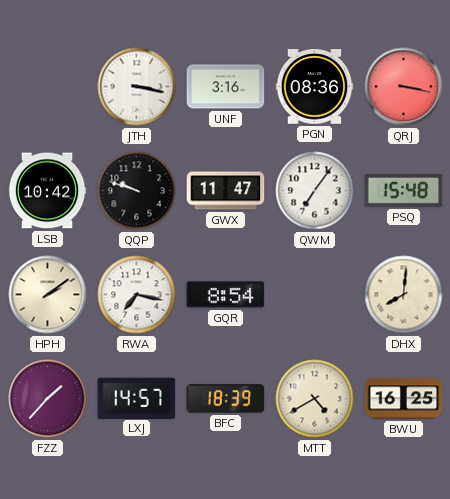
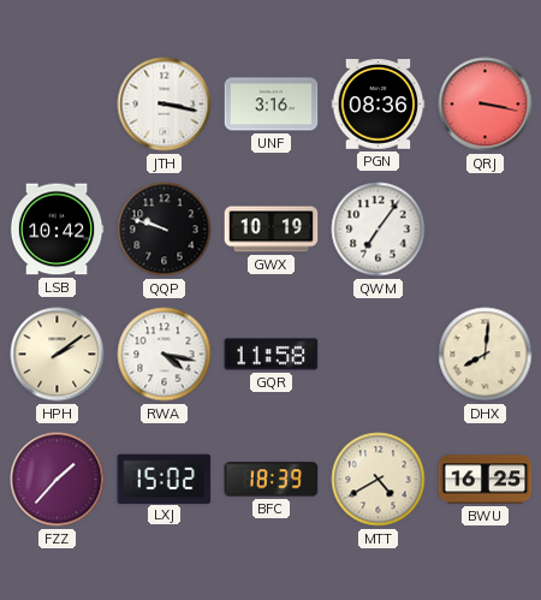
GWX: 11:47 -> 10:19 (272, 230)
PSQ: 15:48 -> none (404, 191)
RWA: 7:17 -> 4:17 (165, 355)
GQR: 8:54 -> 11:58 (272, 355)
LXJ: 14:57 -> 15:02 (165, 479)
